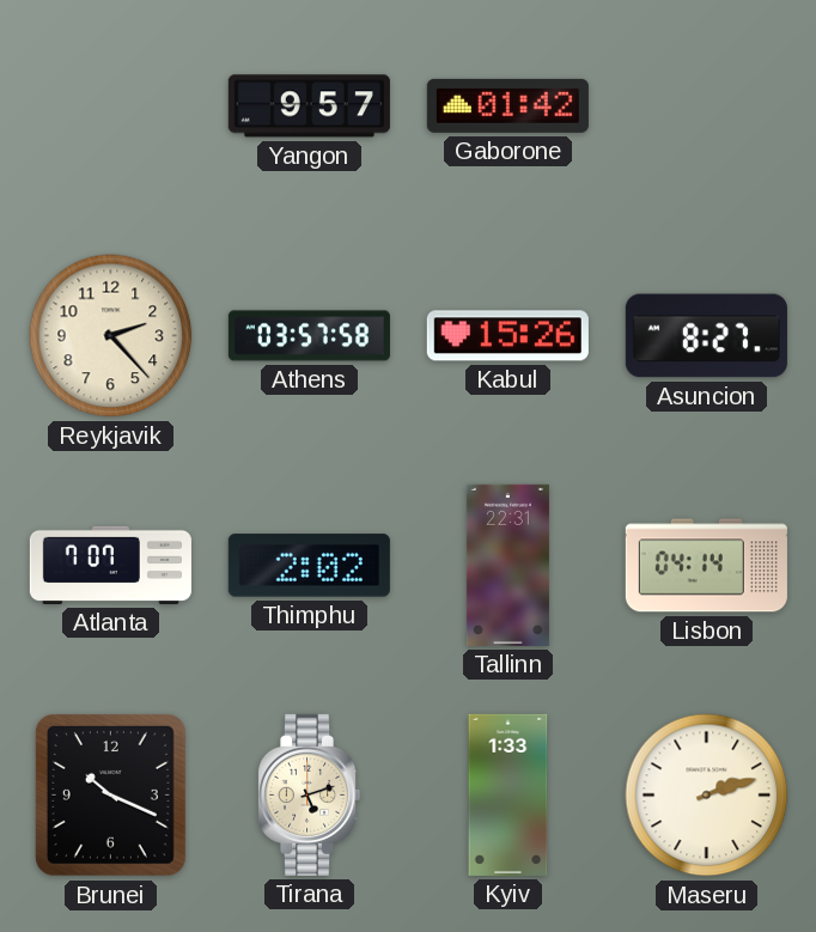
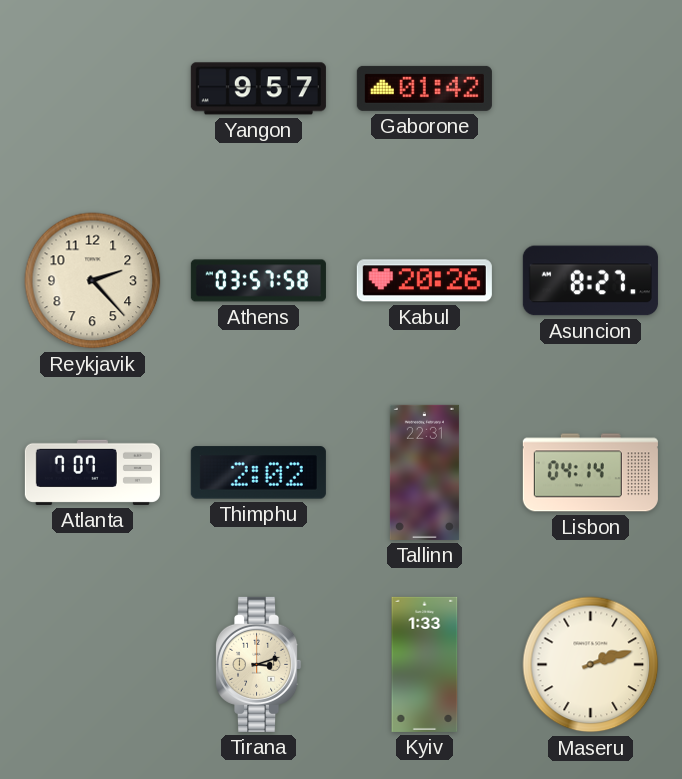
Kabul: 15:26 -> 20:26 (424, 281)
Brunei: 10:19 -> none (110, 794)
Tirana: 5:12 -> 3:12 (259, 664)
